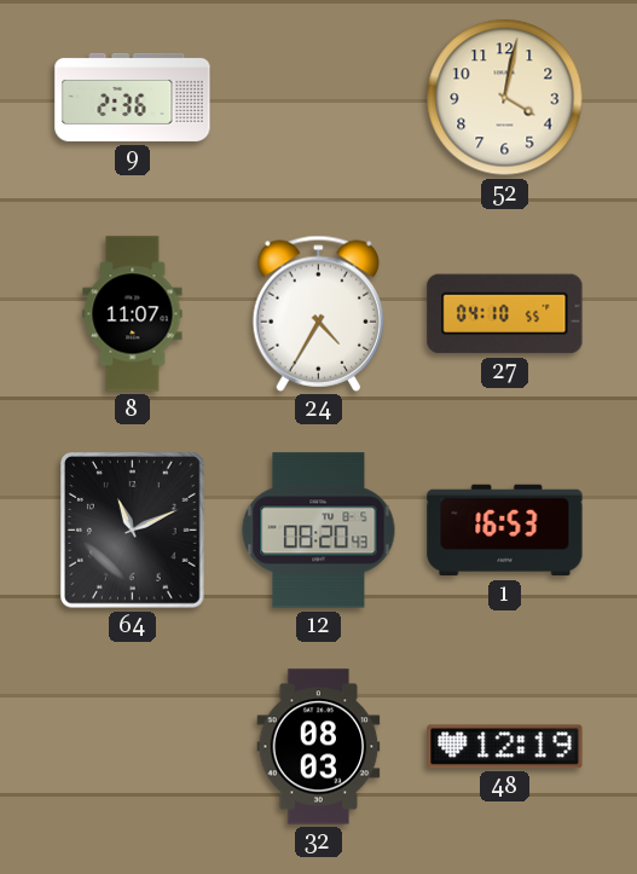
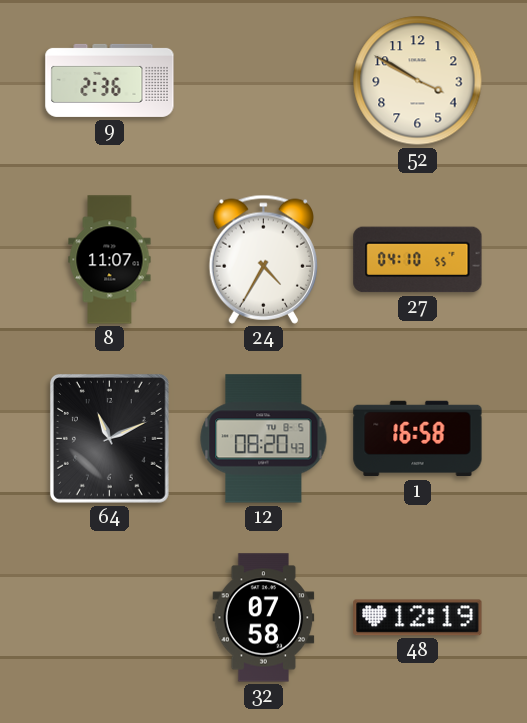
52: 4:02 -> 3:50 (418, 81)
1: 16:53 -> 16:58 (418, 439)
32: 08:03 -> 07:58 (264, 618)
